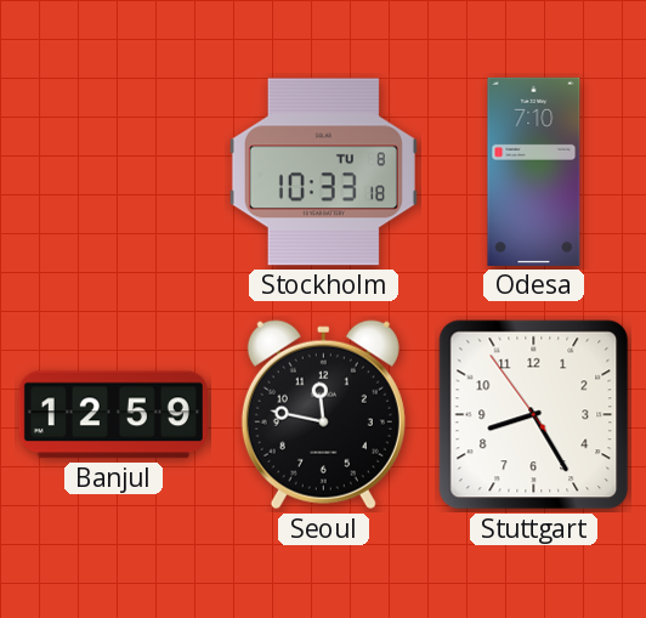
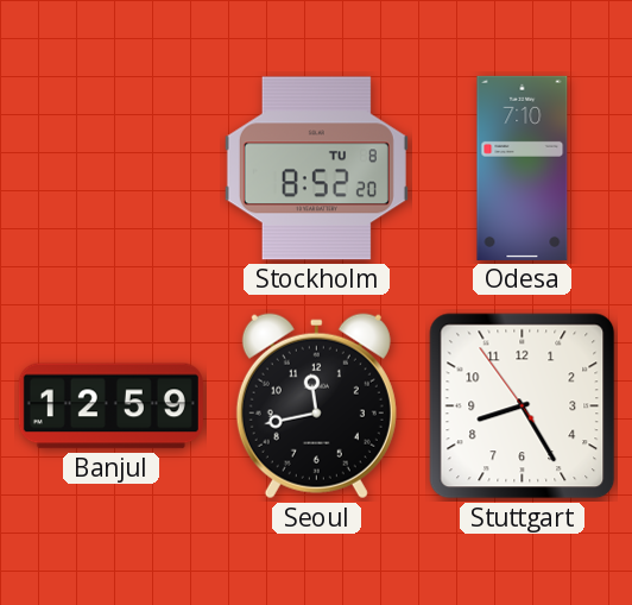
Stockholm: 10:33 -> 8:52 (316, 169)
Seoul: 11:47 -> 11:43 (316, 407)
